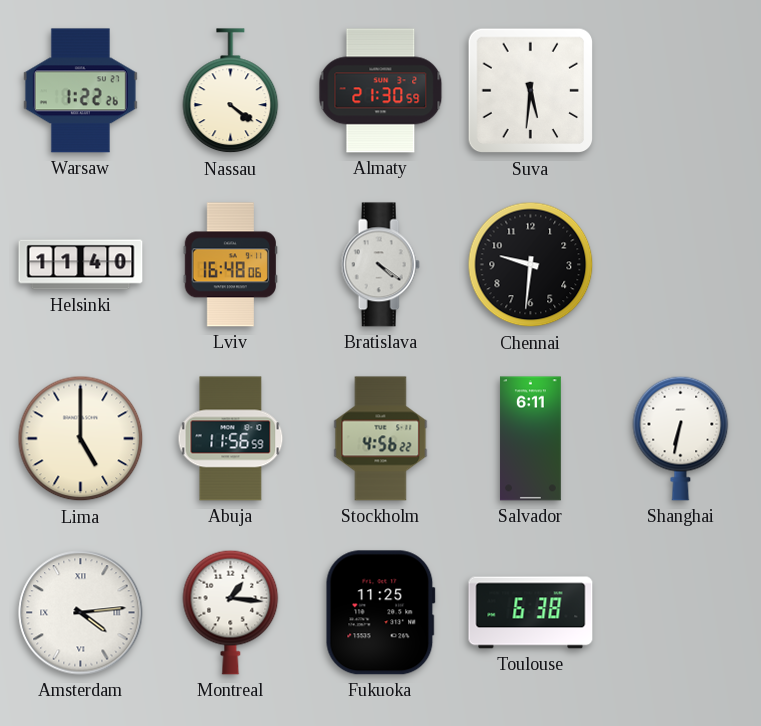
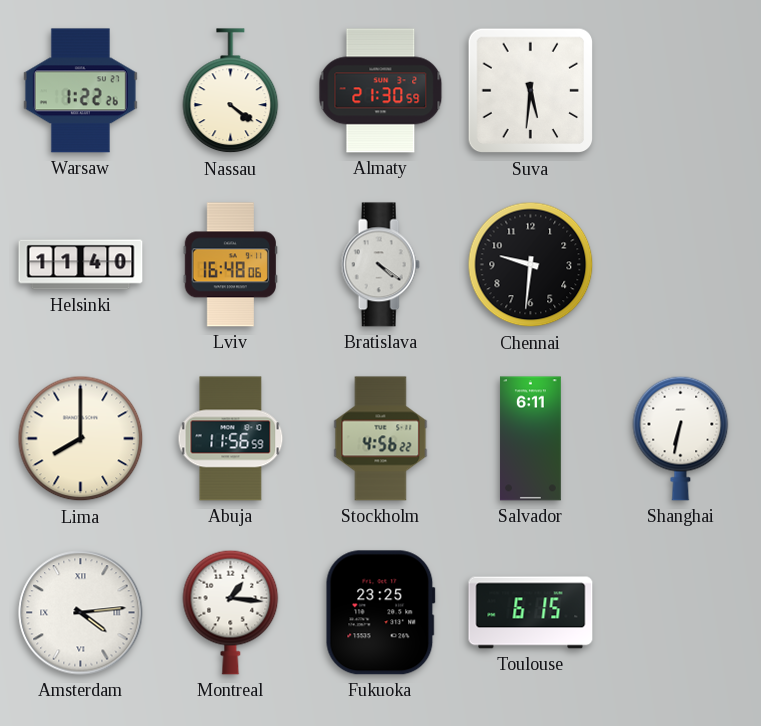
Lima: 5:00 -> 8:00 (81, 439)
Fukuoka: 11:25 -> 23:25 (380, 613)
Toulouse: 6:38 -> 6:15 (531, 613)
